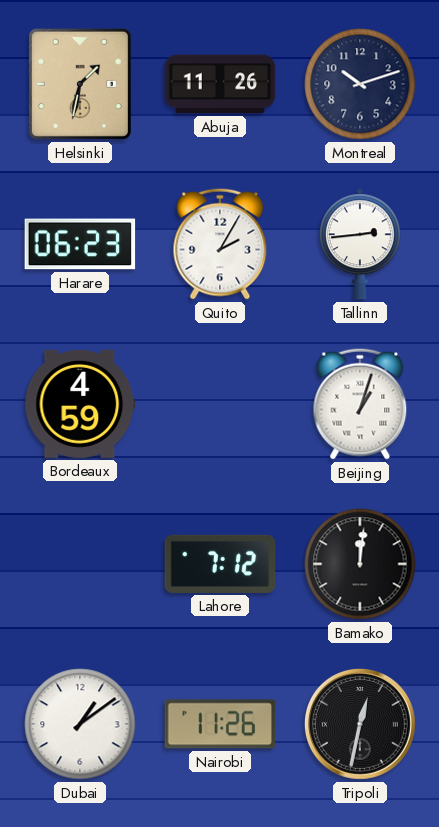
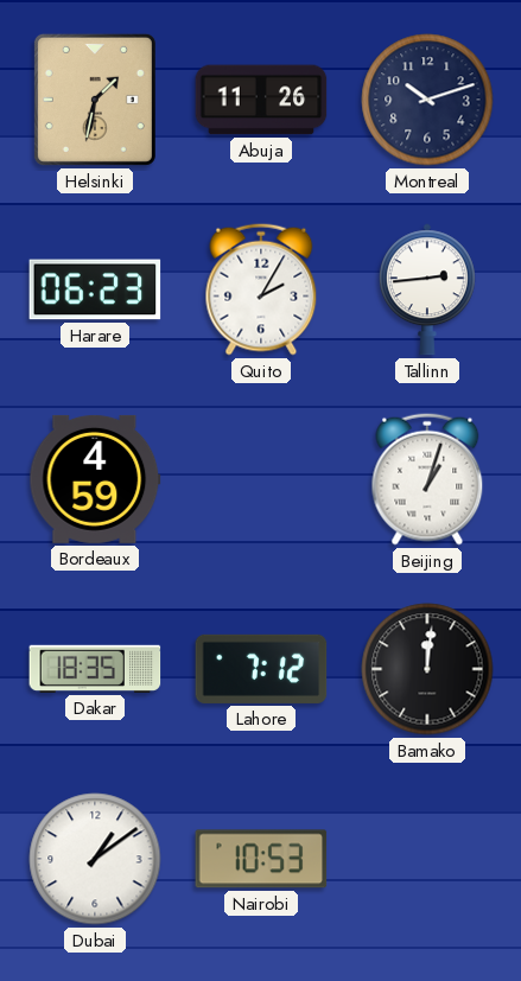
Dakar: none -> 18:35 (95, 669)
Nairobi: 11:26 -> 10:53 (261, 859)
Tripoli: 12:32 -> none (360, 724)
